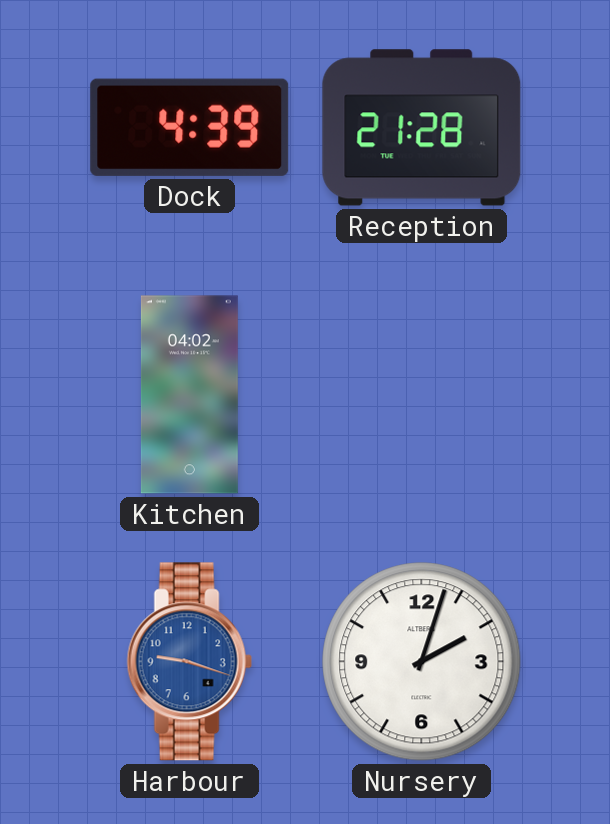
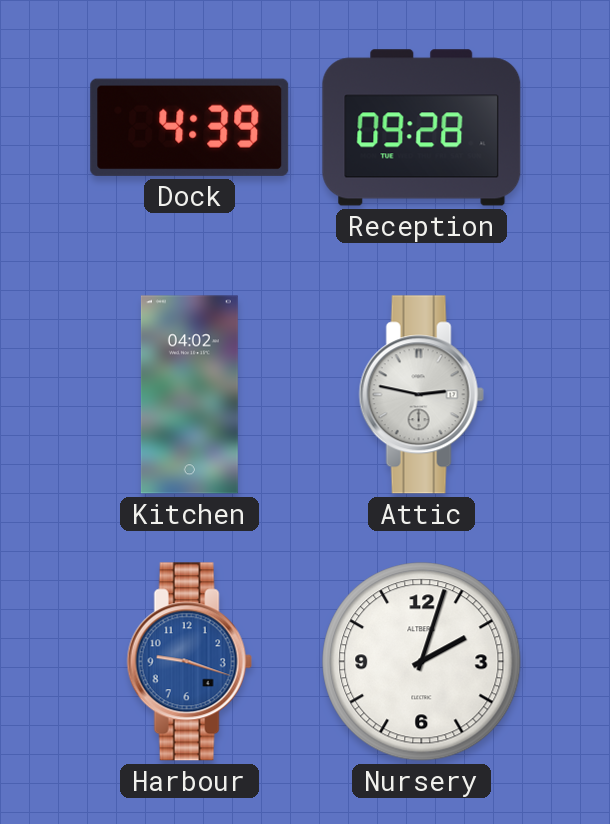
Reception: 21:28 -> 09:28 (422, 128)
Attic: none -> 2:47 (421, 395)
